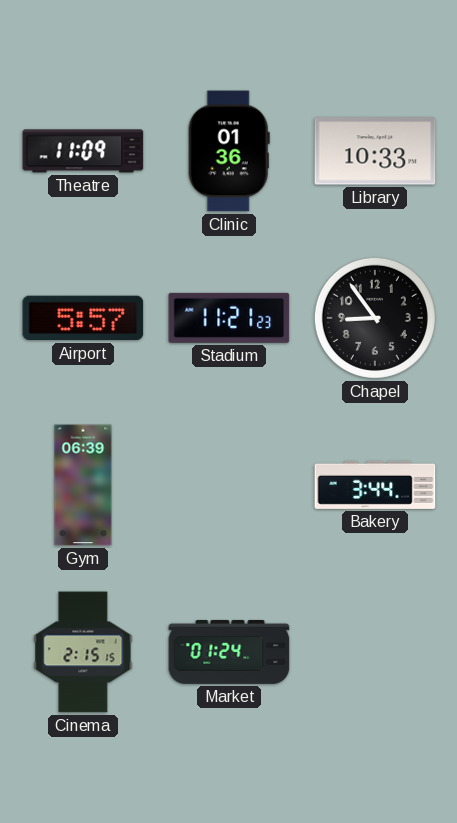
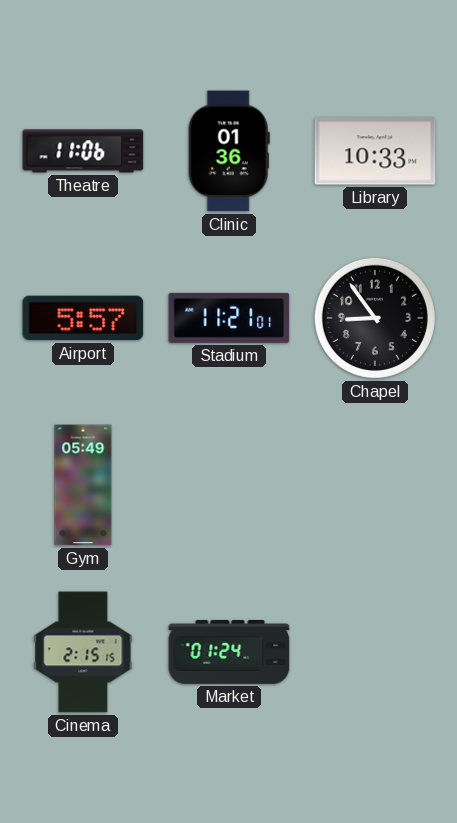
Theatre: 11:09 -> 11:06 (83, 151)
Stadium: 11:21:23 -> 11:21:01 (229, 318)
Gym: 06:39 -> 05:49 (83, 485)
Bakery: 3:44 -> none (375, 485)
